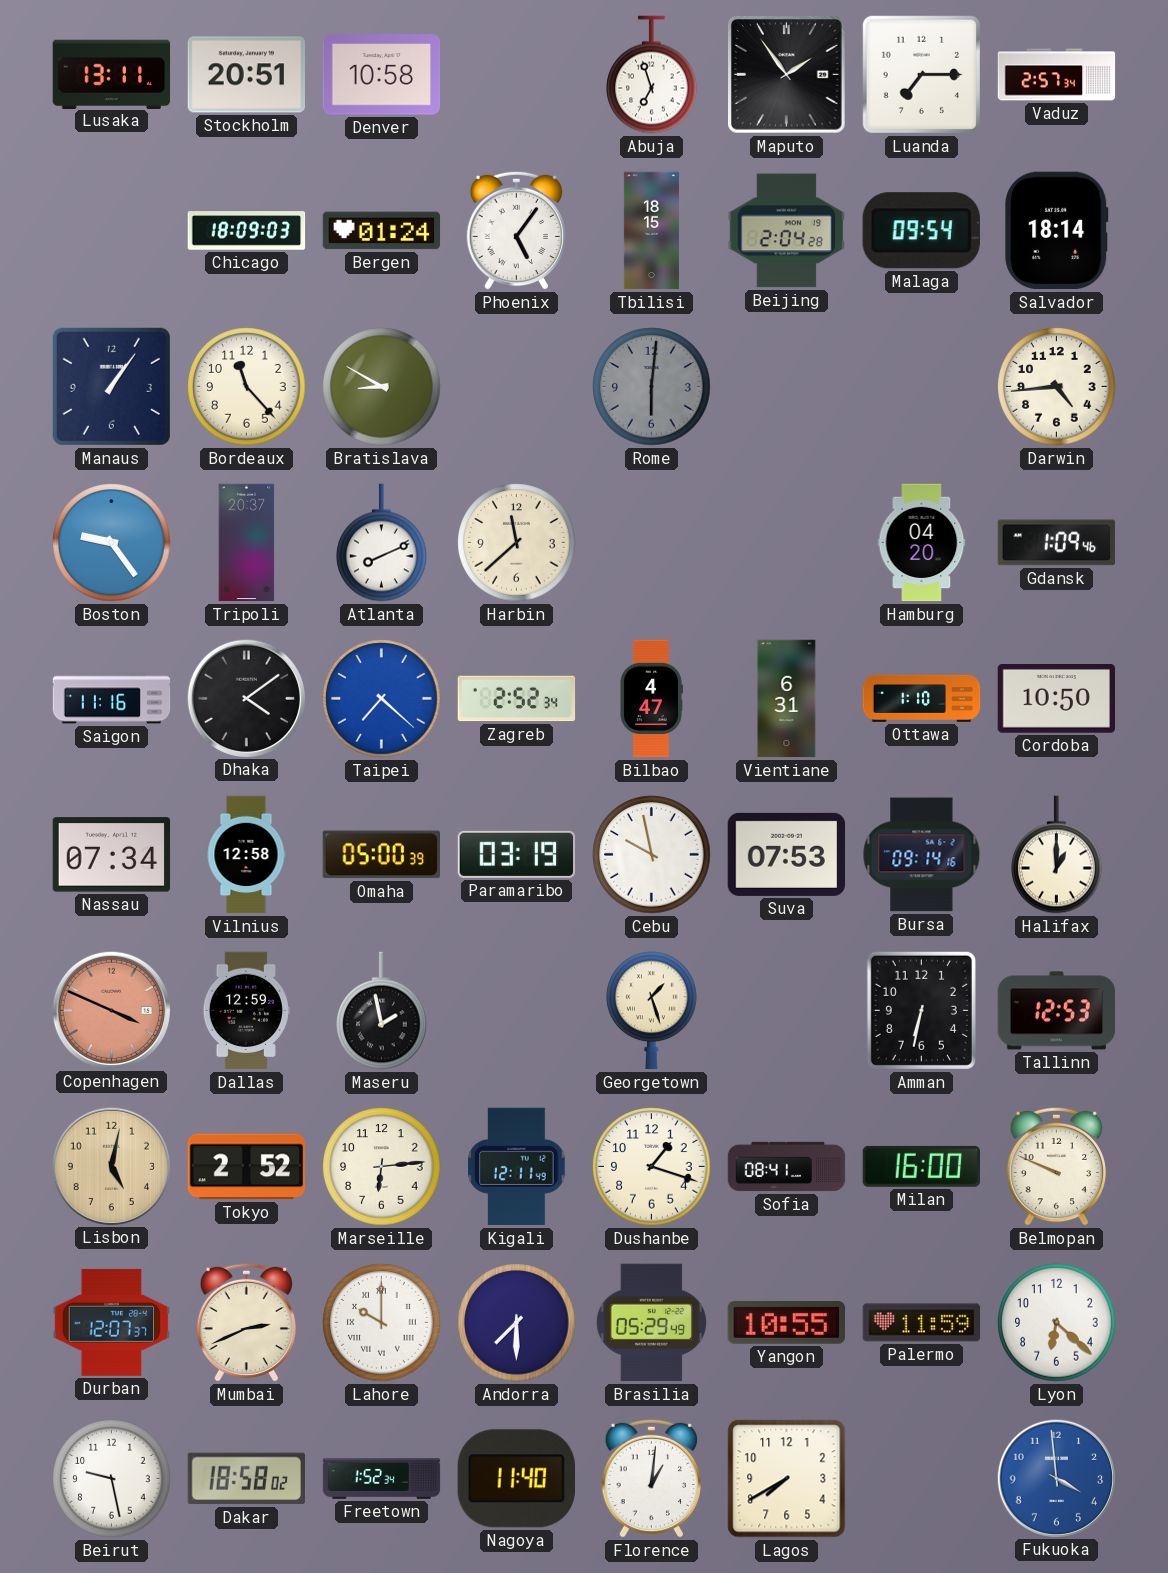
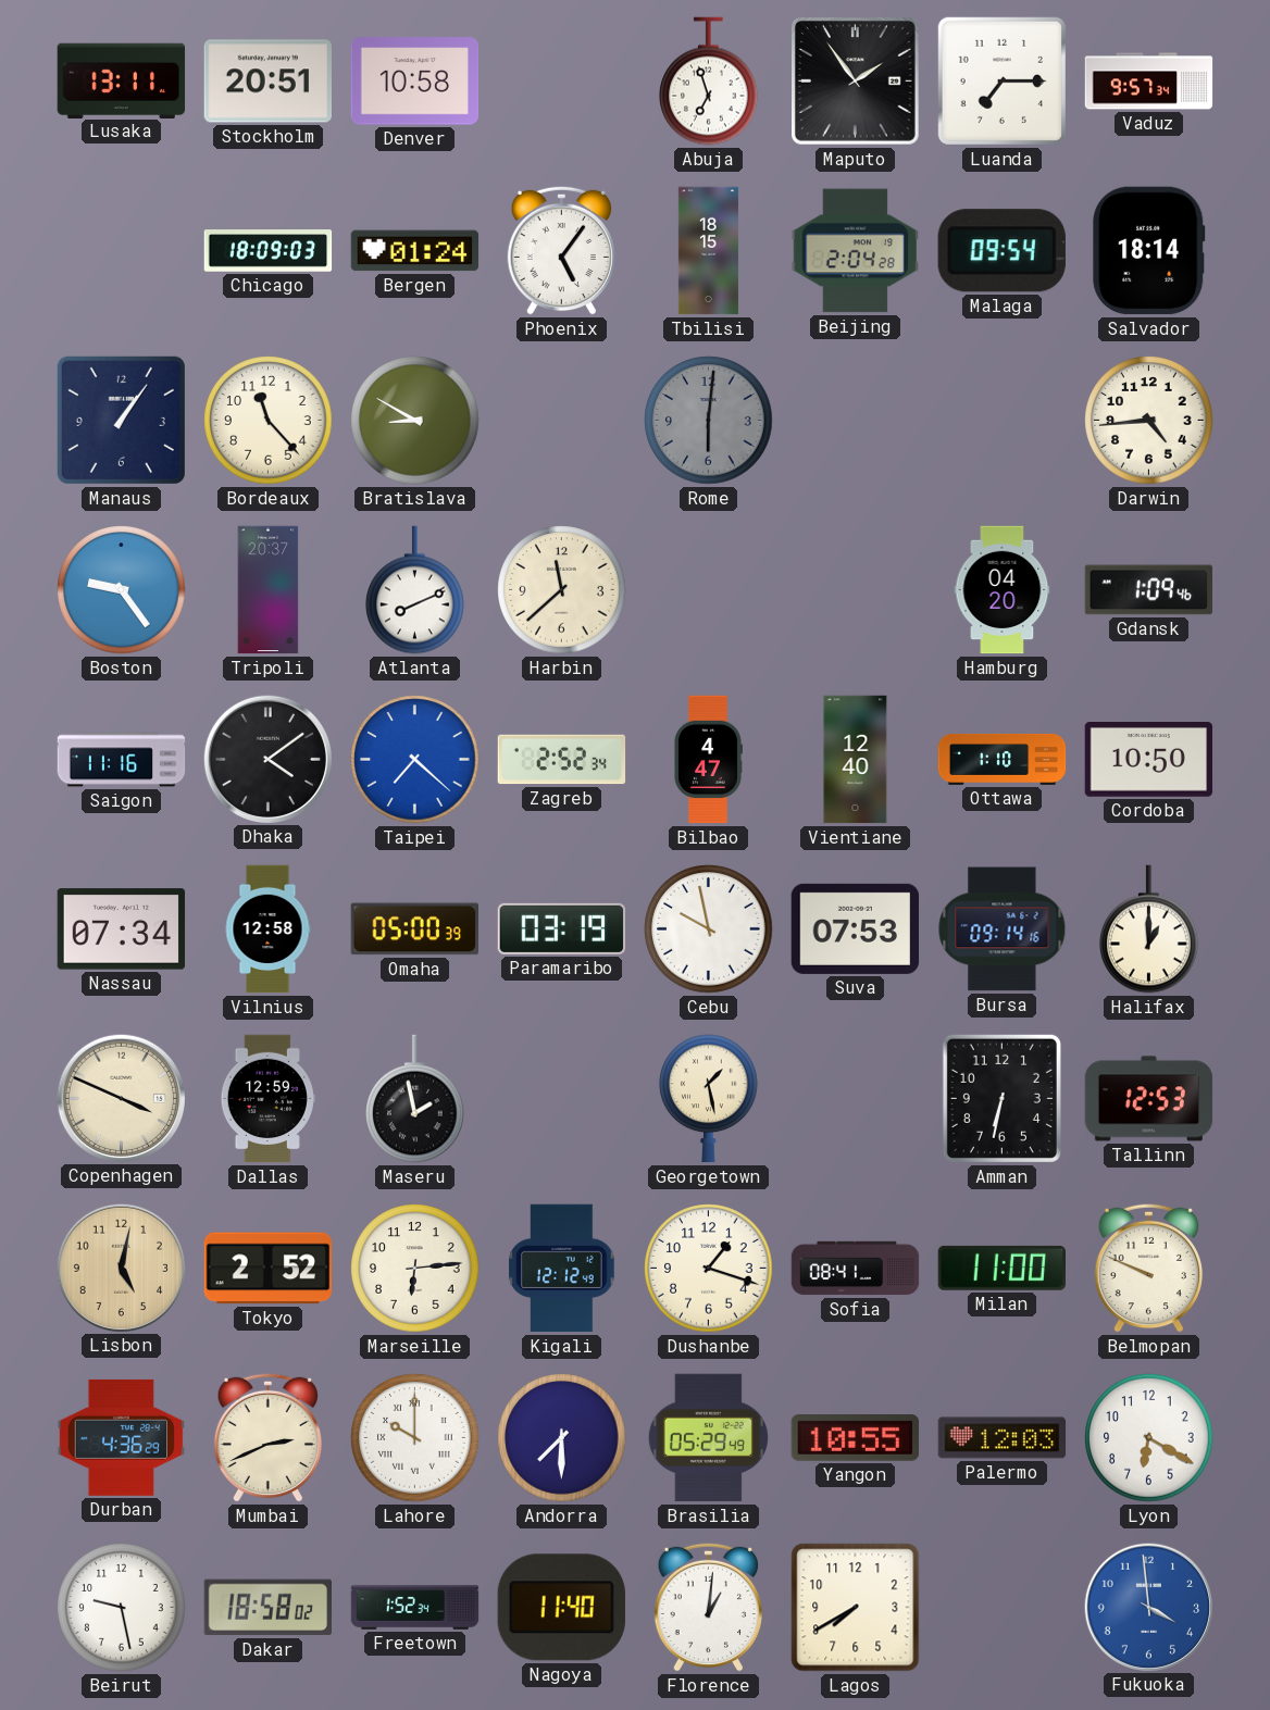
Vaduz: 2:57 -> 9:57 (1149, 82)
Vientiane: 6:31 -> 12:40 (856, 760)
Copenhagen dial: salmon -> cream (121, 1098)
Georgetown: 1:27 -> 1:28 (709, 1099)
Kigali: 12:11 -> 12:12 (562, 1269)
Milan: 16:00 -> 11:00 (1001, 1268)
Durban: 12:07 -> 4:36 (122, 1437)
Palermo: 11:59 -> 12:03 (1003, 1438)
Lyon: 6:22 -> 6:20 (1149, 1438)
